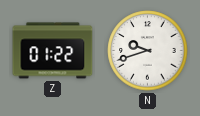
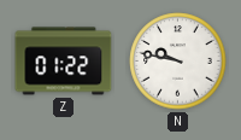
N: 9:42 -> 9:47 (178, 62)
